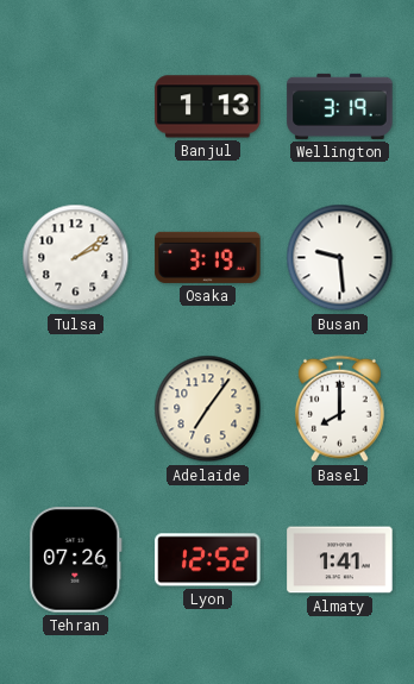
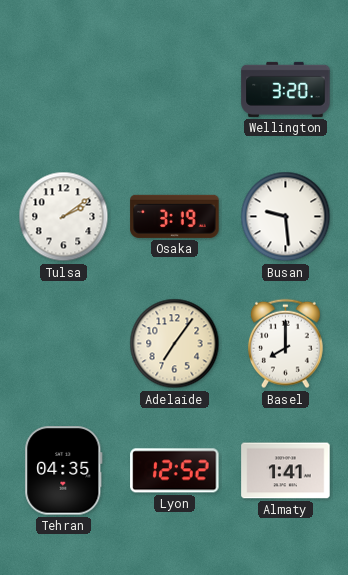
Banjul: 1:13 -> none (208, 107)
Wellington: 3:19 -> 3:20 (286, 89)
Tehran: 07:26 -> 04:35 (64, 471)
